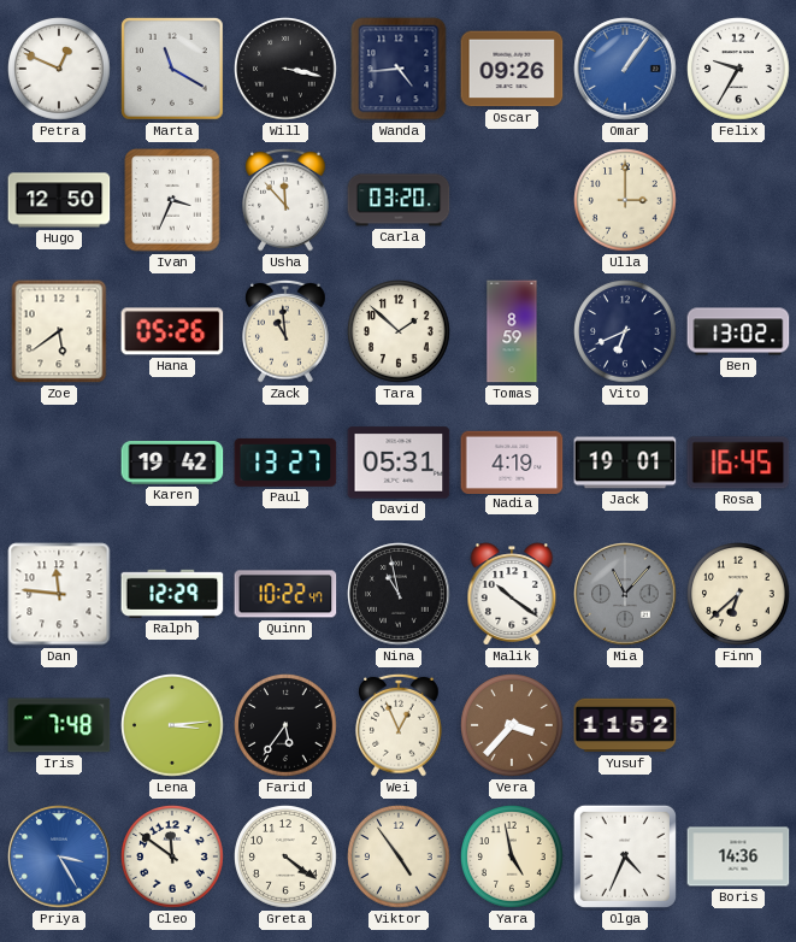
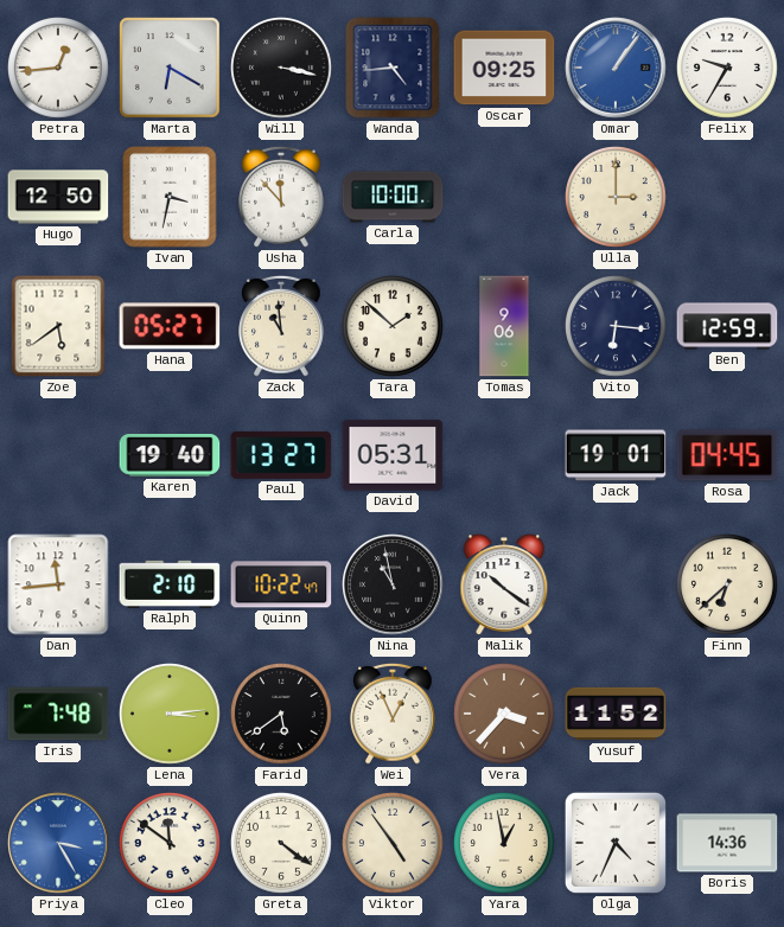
Petra: 12:49 -> 12:44 (58, 68)
Marta: 11:20 -> 6:20 (171, 69)
Oscar: 09:26 -> 09:25 (504, 68)
Ivan: 3:34 -> 3:32 (170, 197)
Carla: 03:20 -> 10:00 (393, 197)
Hana: 05:26 -> 05:27 (170, 326)
Tomas: 8:59 -> 9:06 (504, 326)
Vito: 6:41 -> 6:16 (616, 326)
Ben: 13:02 -> 12:59 (727, 326)
Karen: 19:42 -> 19:40 (170, 456)
Nadia: 4:19 -> none (512, 461)
Rosa: 16:45 -> 04:45 (727, 455)
Dan: 11:46 -> 11:44 (58, 584)
Ralph: 12:29 -> 2:10 (170, 584)
Mia: 11:07 -> none (625, 594)
Farid: 5:36 -> 5:39 (281, 714)
Yara: 4:58 -> 12:58 (504, 843)
